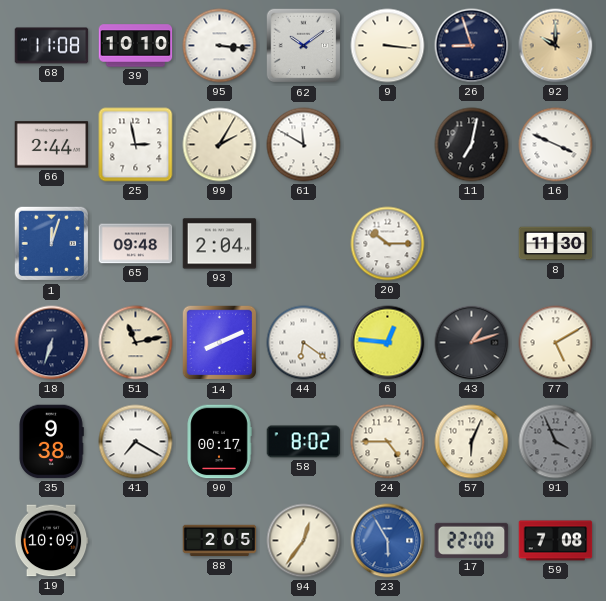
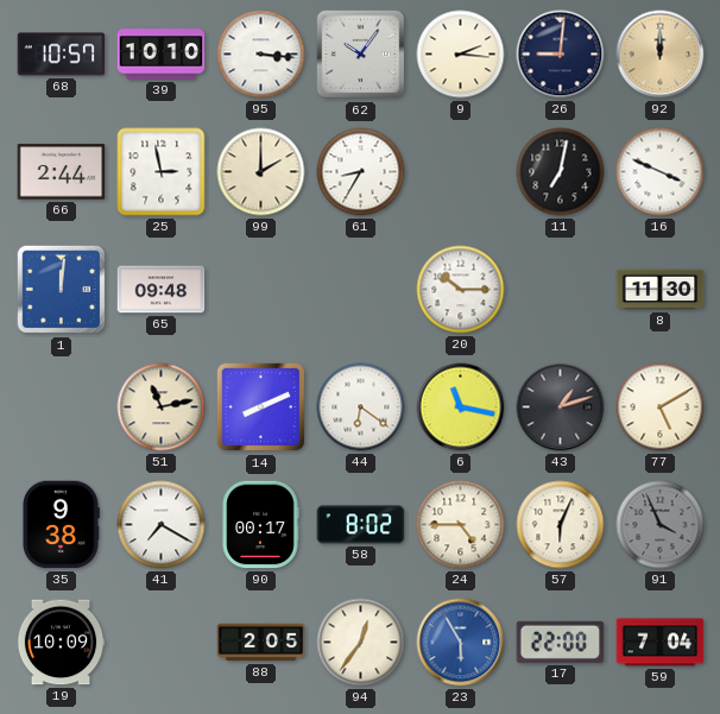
68: 11:08 -> 10:57 (62, 55)
62: 10:09 -> 10:06 (361, 55)
9: 3:16 -> 2:16 (461, 55)
26: 8:57 -> 9:01 (561, 55)
92: 10:00 -> 12:00 (661, 55)
99: 2:05 -> 2:00 (261, 172)
61: 11:50 -> 8:35 (361, 172)
1: 12:03 -> 12:01 (62, 290)
93: 2:04 -> none (220, 244)
18: 6:33 -> none (52, 343)
6: 12:46 -> 11:17 (461, 407)
59: 7:08 -> 7:04 (661, 643)
